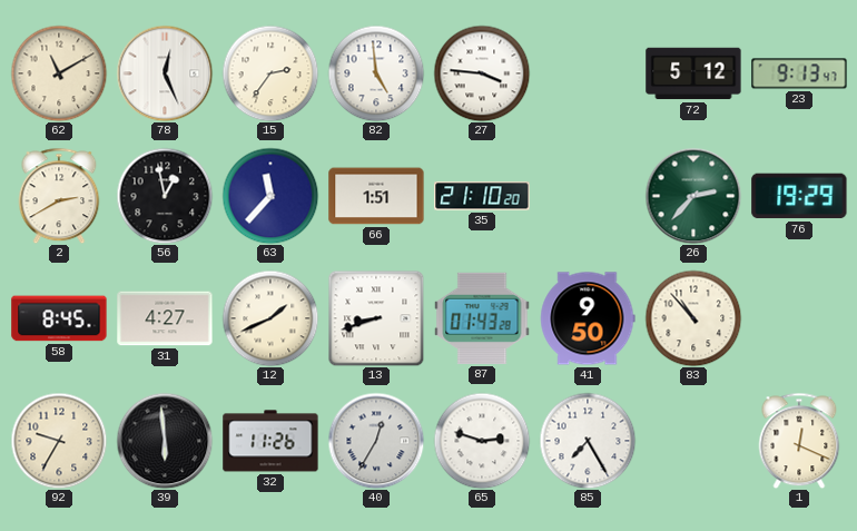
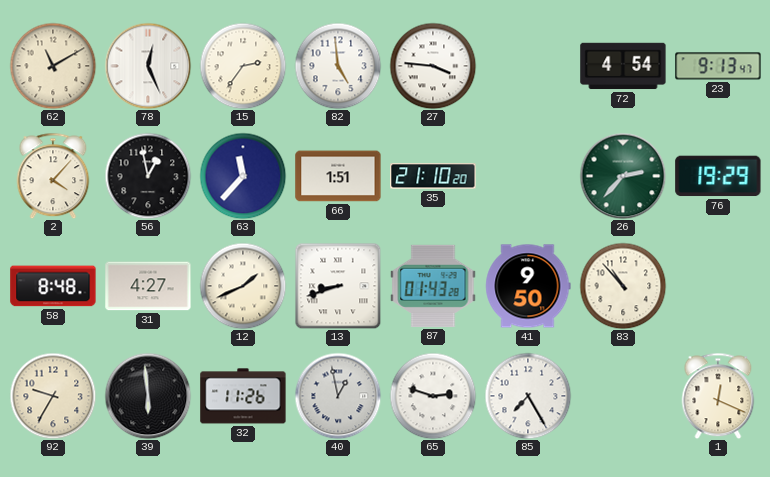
72: 5:12 -> 4:54 (623, 66)
2: 2:40 -> 4:07 (53, 176)
58: 8:45 -> 8:48 (53, 286)
40: 12:35 -> 12:58 (338, 396)
